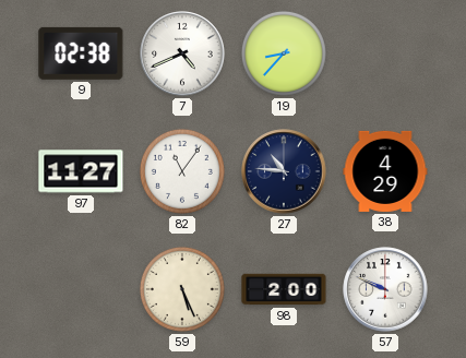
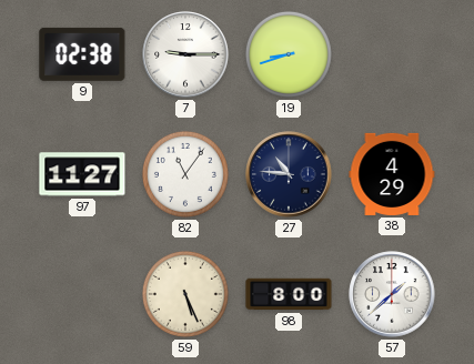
7: 4:41 -> 9:15 (185, 54)
19: 8:37 -> 8:42 (289, 54)
98: 2:00 -> 8:00 (289, 294)
57: 9:49 -> 1:38 (392, 294)
